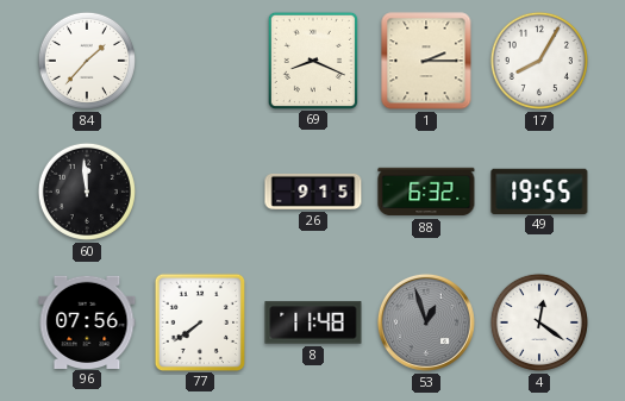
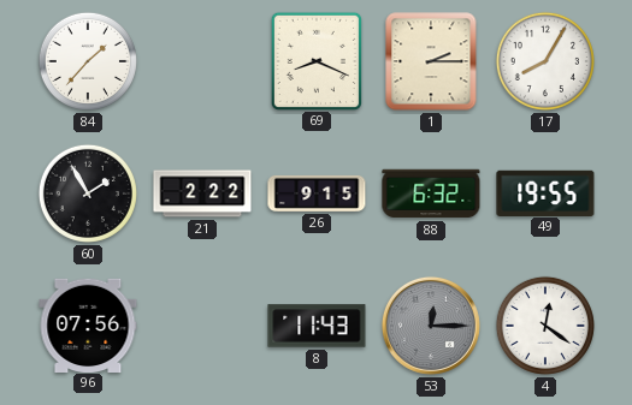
60: 11:59 -> 1:55 (88, 193)
21: none -> 2:22 (202, 193)
77: 7:39 -> none (199, 321)
8: 11:48 -> 11:43 (317, 326)
53: 12:57 -> 12:15 (431, 326)
